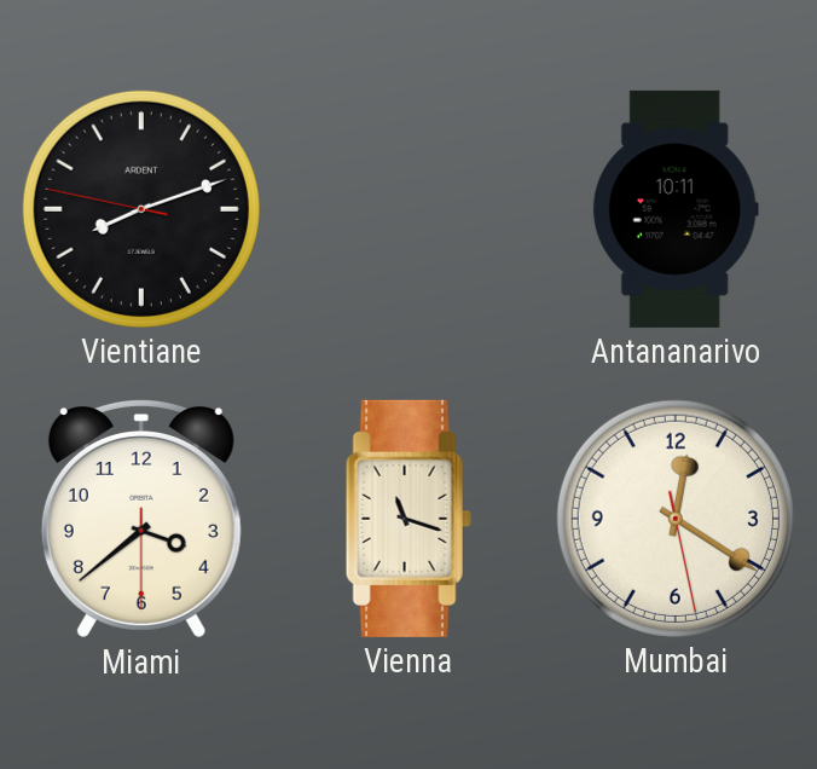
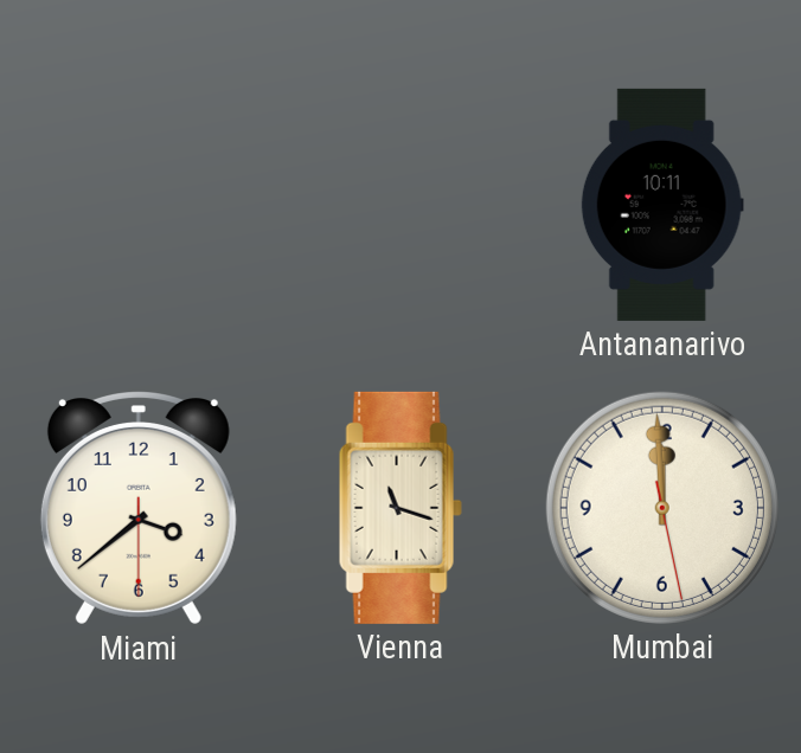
Vientiane: 8:11 -> none (141, 209)
Mumbai: 12:20 -> 11:59 (662, 508)
